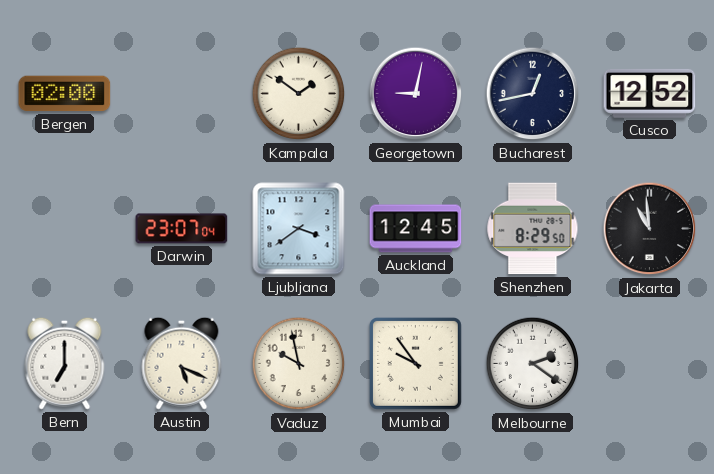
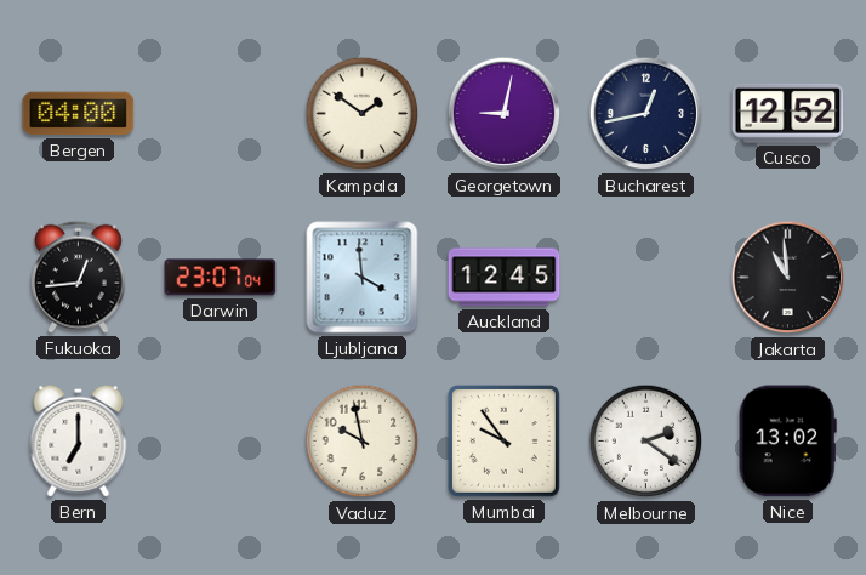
Bergen: 02:00 -> 04:00 (79, 114)
Fukuoka: none -> 12:44 (79, 277)
Ljubljana: 3:39 -> 3:59 (363, 278)
Shenzhen: 8:29 -> none (533, 229)
Austin: 5:19 -> none (182, 363)
Nice: none -> 13:02 (787, 442)
